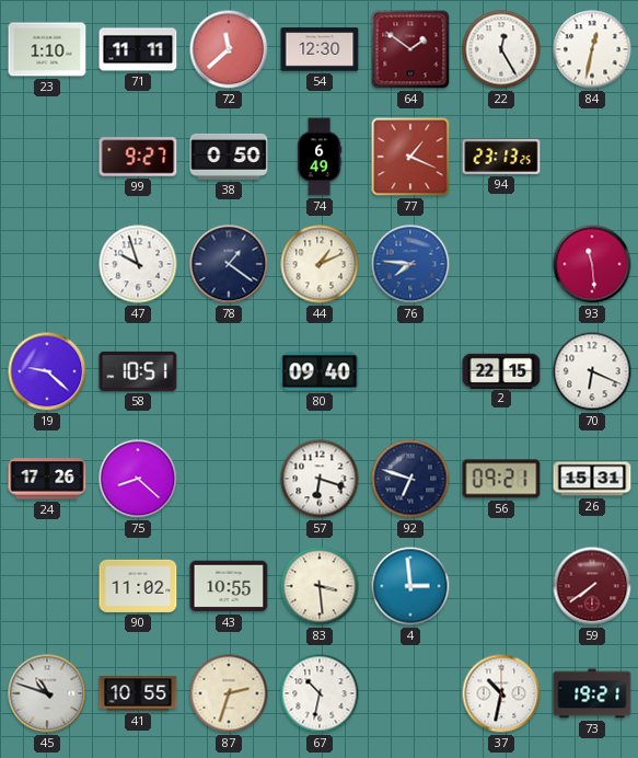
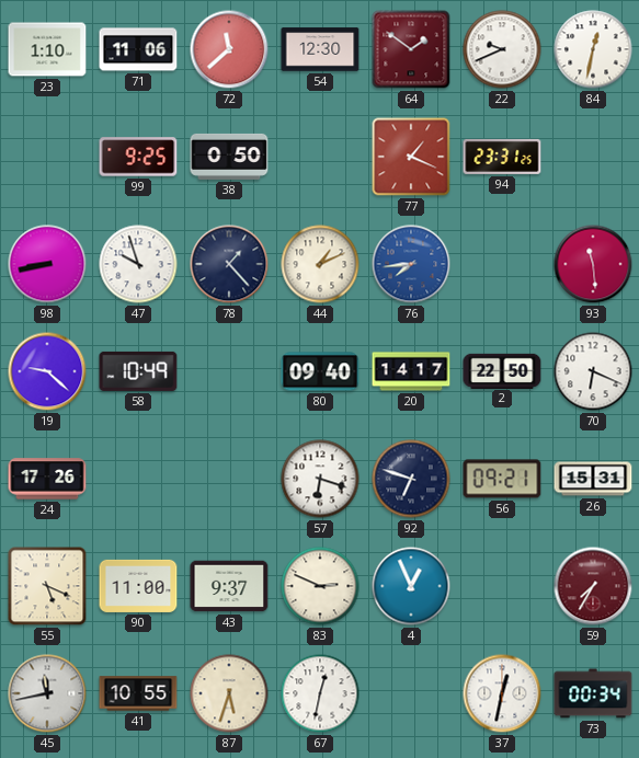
71: 11:11 -> 11:06 (138, 49)
22: 12:25 -> 9:41 (502, 49)
99: 9:27 -> 9:25 (138, 157)
74: 6:49 -> none (320, 157)
94: 23:13 -> 23:31 (502, 157)
98: none -> 8:43 (47, 264)
78: 1:21 -> 1:23 (229, 264)
76: 7:46 -> 7:44 (411, 264)
58: 10:51 -> 10:49 (138, 371)
20: none -> 14:17 (411, 371)
2: 22:15 -> 22:50 (502, 370)
75: 8:22 -> none (138, 479)
55: none -> 5:19 (47, 586)
90: 11:02 -> 11:00 (138, 586)
43: 10:55 -> 9:37 (229, 586)
83: 3:29 -> 2:49 (320, 586)
4: 2:59 -> 12:56 (411, 586)
59: 7:39 -> 7:35 (593, 586)
45: 10:48 -> 11:43 (47, 693)
87: 2:33 -> 5:33 (229, 693)
67: 10:32 -> 12:32 (320, 693)
37: 10:32 -> 12:32 (502, 693)
73: 19:21 -> 00:34 (593, 693)
